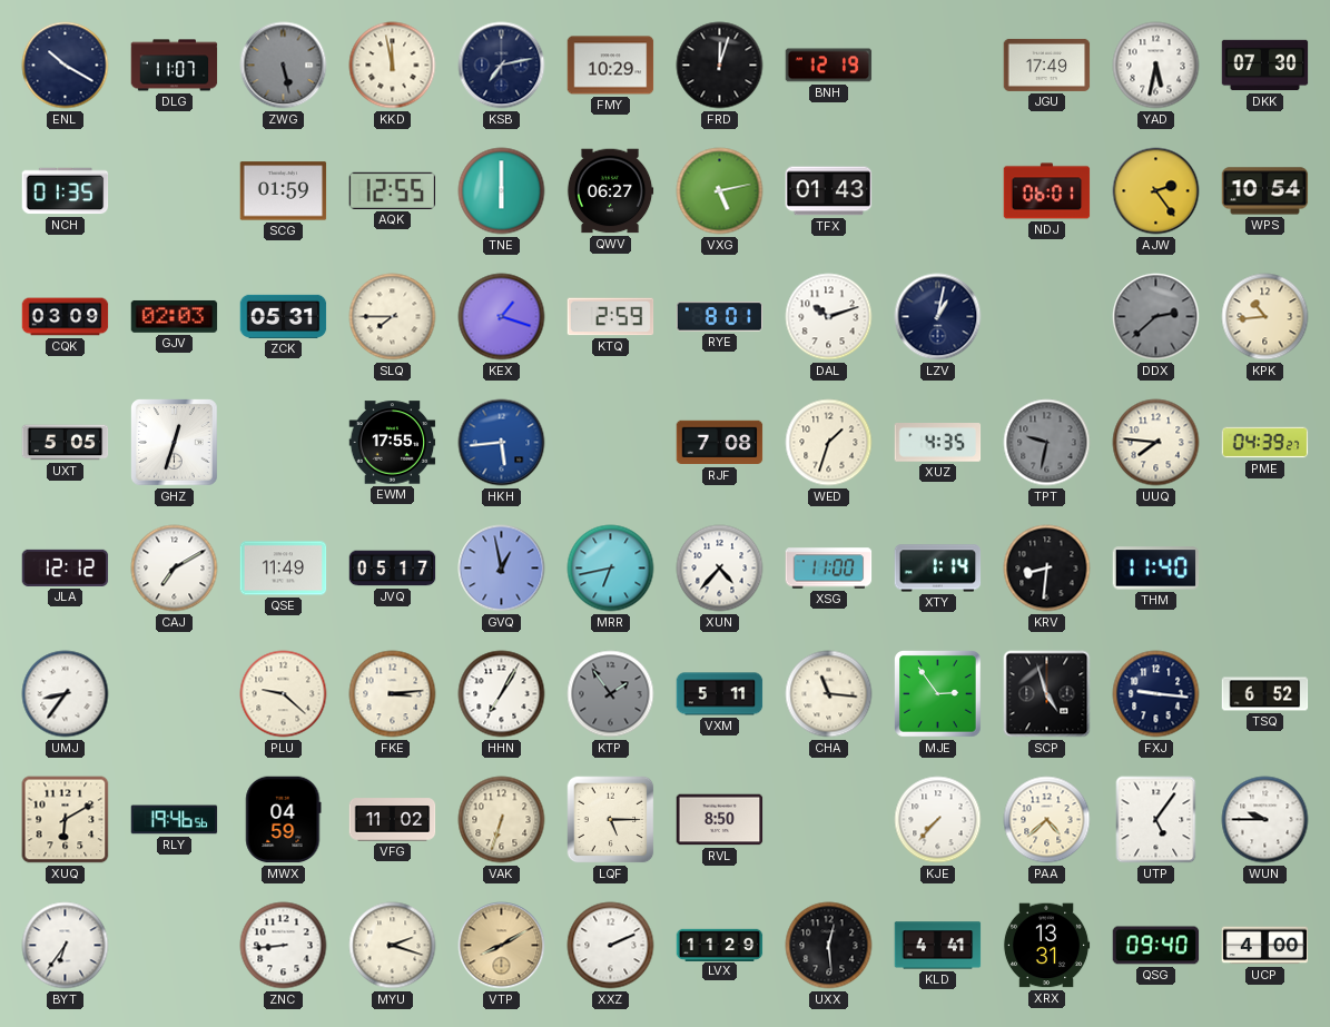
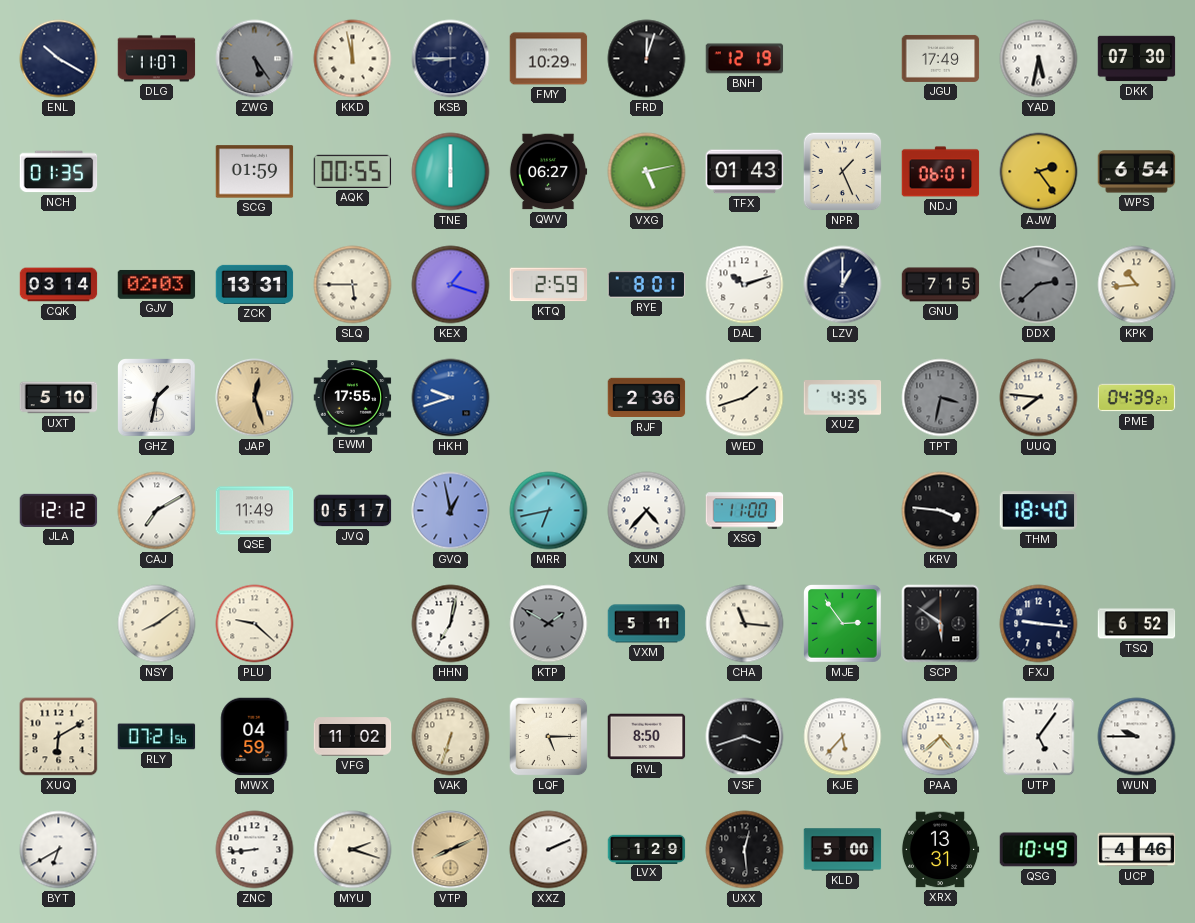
ZWG: 5:28 -> 5:24 (255, 59)
KSB: 7:13 -> 8:45 (451, 59)
AQK: 12:55 -> 00:55 (353, 171)
NPR: none -> 1:26 (843, 172)
WPS: 10:54 -> 6:54 (1137, 172)
CQK: 03:09 -> 03:14 (59, 285)
ZCK: 05:31 -> 13:31 (255, 284)
SLQ: 7:45 -> 5:45 (353, 285)
LZV: 1:02 -> 1:00 (843, 285)
GNU: none -> 7:15 (941, 285)
UXT: 5:05 -> 5:10 (59, 398)
GHZ: 12:33 -> 1:32 (157, 398)
JAP: none -> 12:27 (255, 398)
HKH: 5:44 -> 9:42 (451, 398)
RJF: 7:08 -> 2:36 (647, 398)
WED: 1:33 -> 1:42 (745, 398)
TPT: 9:32 -> 3:32 (941, 398)
XTY: 1:14 -> none (938, 569)
KRV: 8:31 -> 3:46 (941, 511)
THM: 11:40 -> 18:40 (1039, 511)
UMJ: 8:36 -> none (66, 694)
NSY: none -> 8:09 (157, 624)
FKE: 3:14 -> none (393, 694)
HHN: 7:05 -> 7:02 (451, 624)
KTP: 1:54 -> 1:50 (549, 624)
SCP: 4:57 -> 5:51 (941, 624)
RLY: 19:46 -> 07:21 (157, 737)
VSF: none -> 3:42 (745, 737)
KJE: 7:37 -> 5:37 (843, 737)
BYT: 6:36 -> 6:40 (59, 850)
VTP: 8:10 -> 8:11 (451, 850)
LVX: 11:29 -> 1:29 (647, 849)
KLD: 4:41 -> 5:00 (843, 850)
QSG: 09:40 -> 10:49 (1039, 850)
UCP: 4:00 -> 4:46 (1137, 850)
